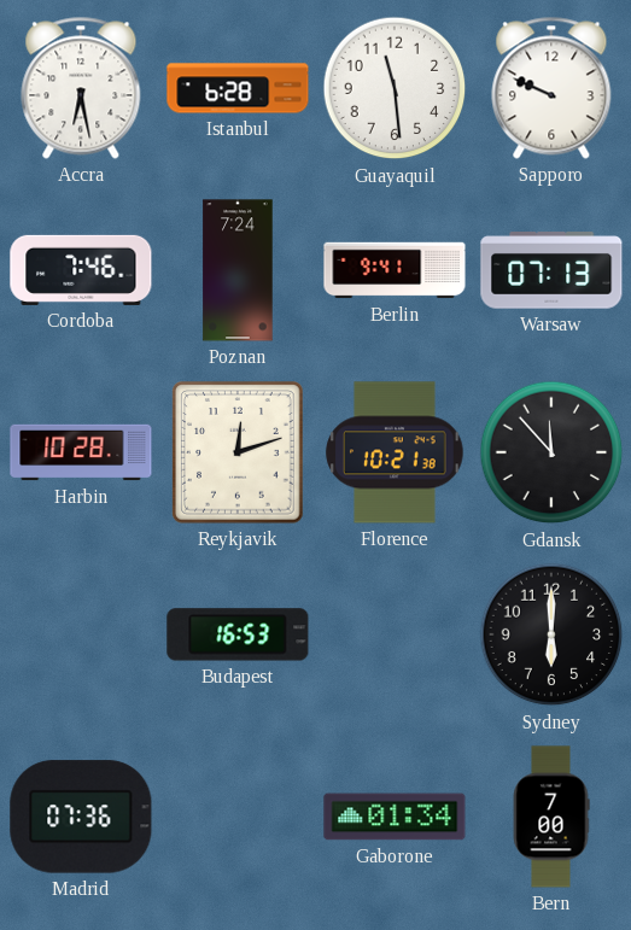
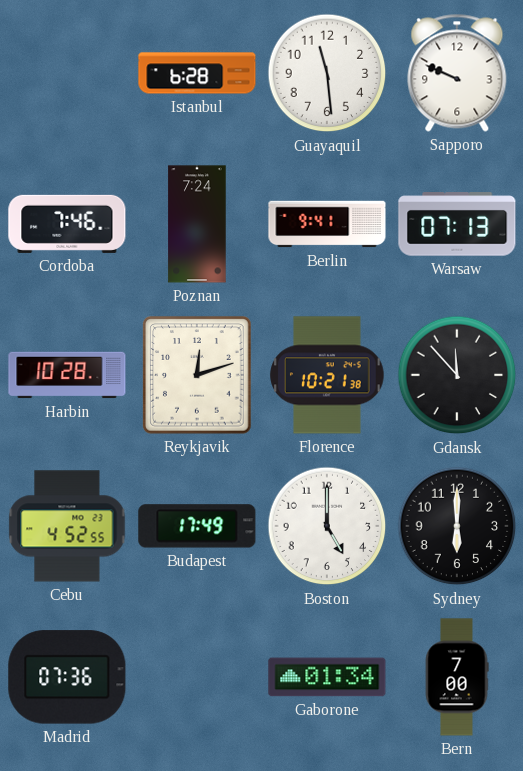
Accra: 6:28 -> none (81, 88)
Cebu: none -> 4:52 (67, 526)
Budapest: 16:53 -> 17:49 (197, 526)
Boston: none -> 5:00 (327, 526)
